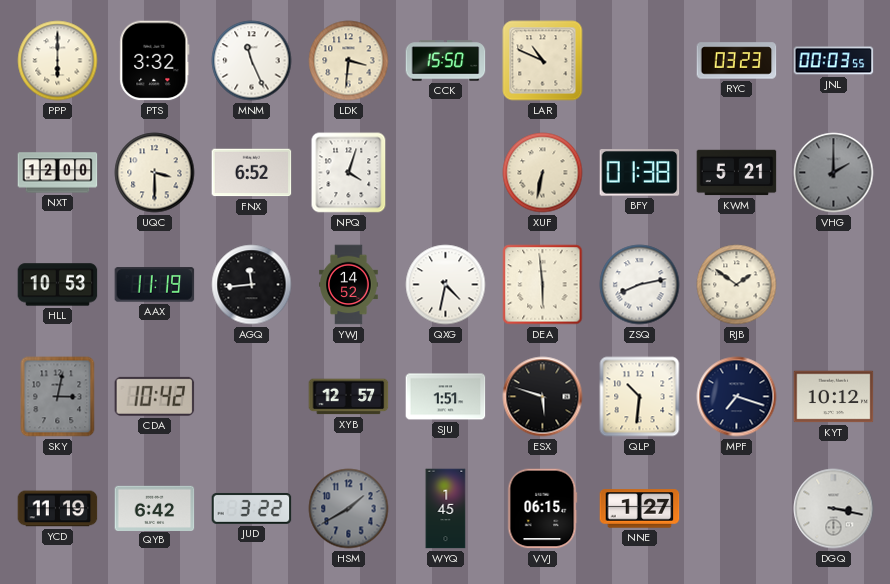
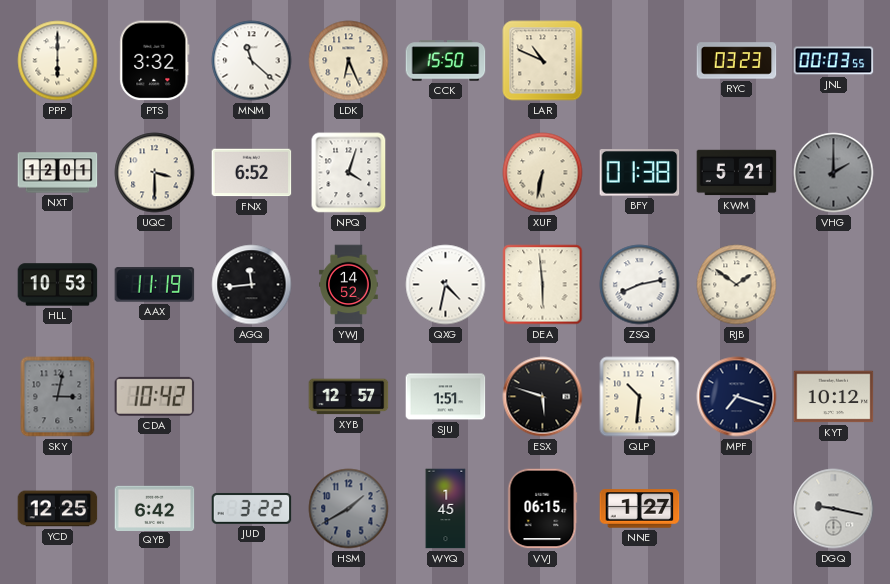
MNM: 11:26 -> 11:22 (252, 61)
LDK: 3:31 -> 6:26 (349, 61)
NXT: 12:00 -> 12:01 (58, 173)
YCD: 11:19 -> 12:25 (58, 509)
DGQ: 3:17 -> 9:17 (834, 509)
